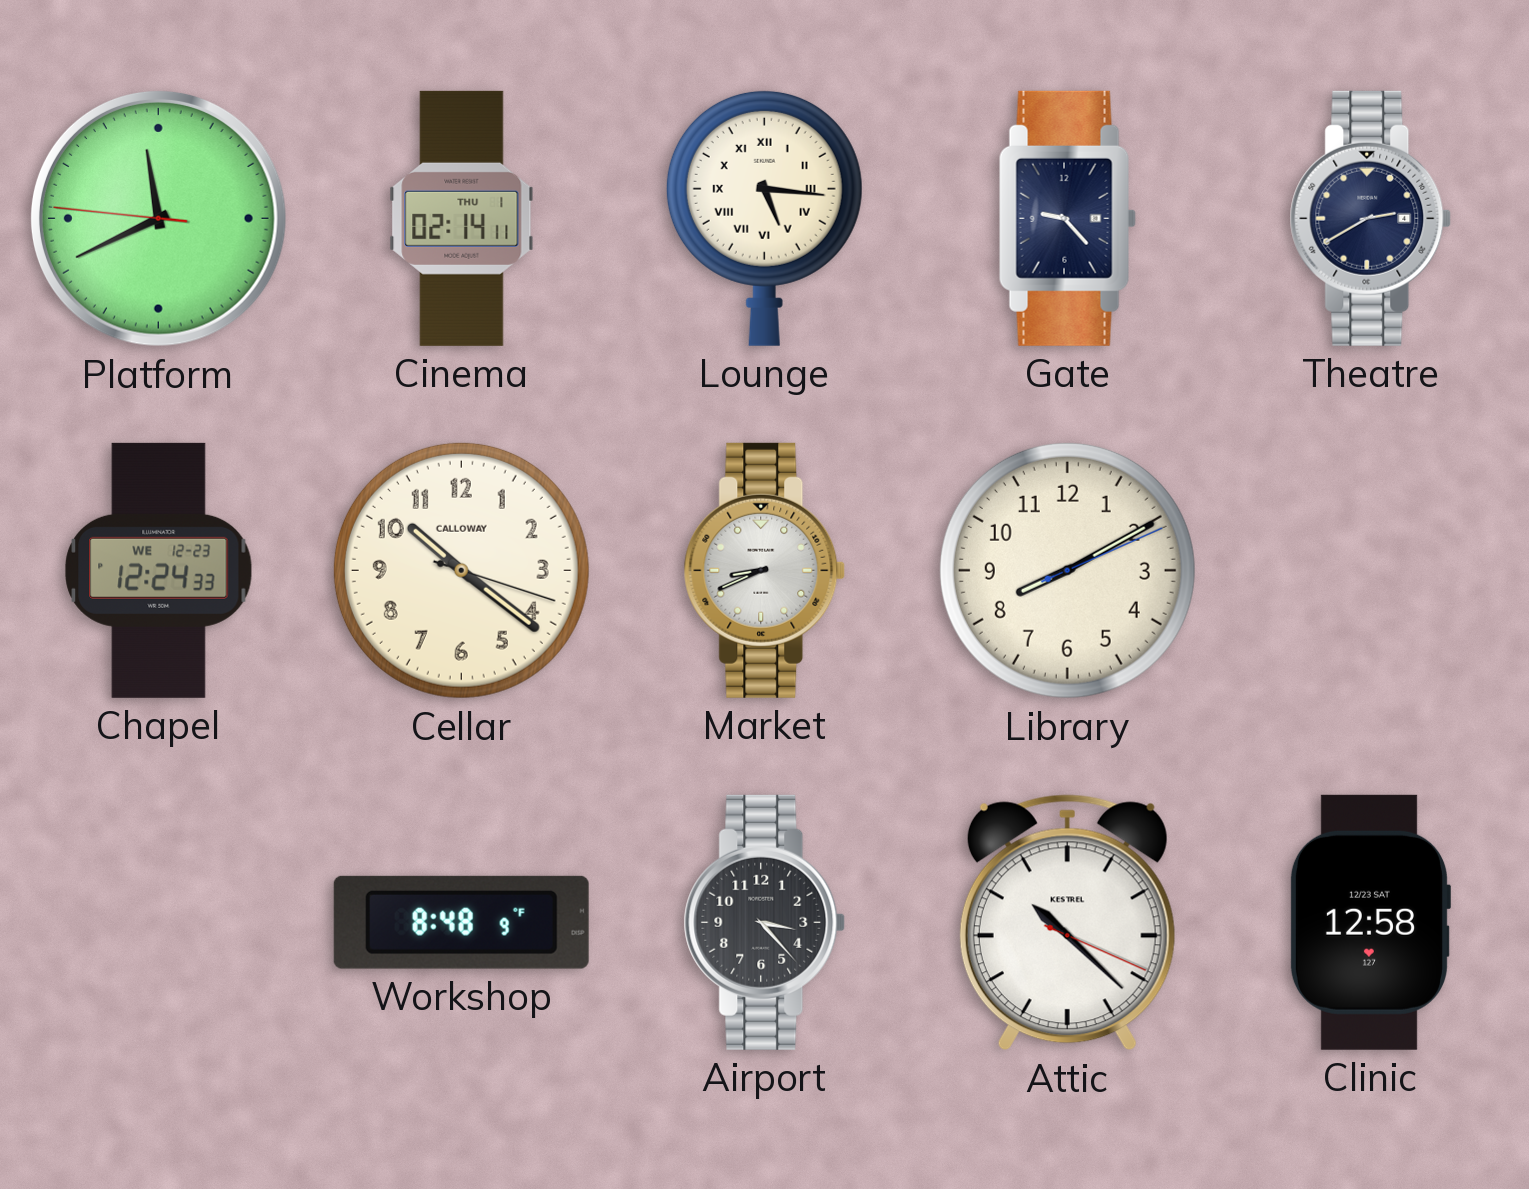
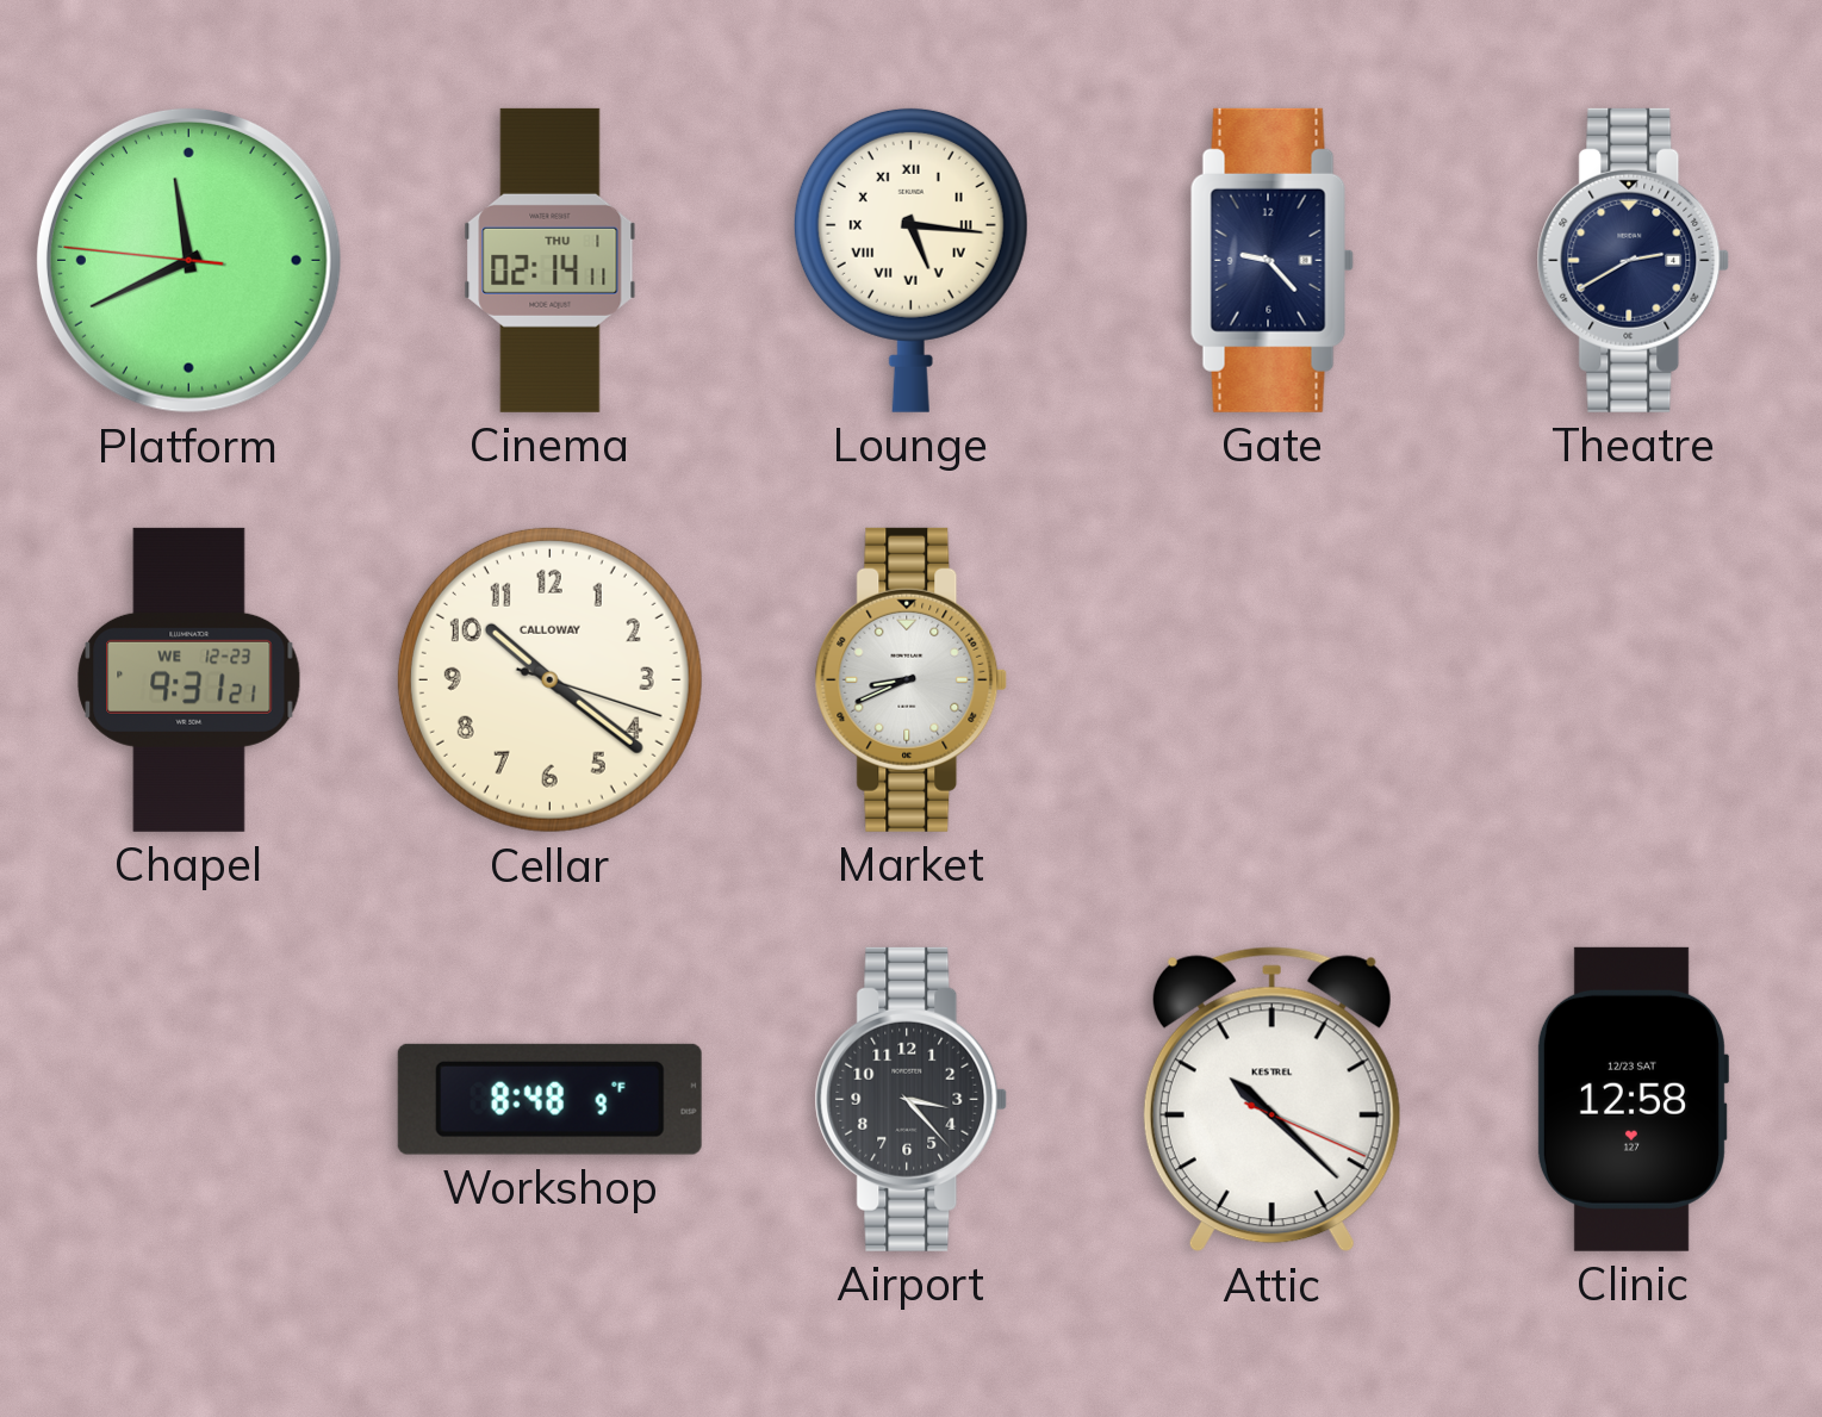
Chapel: 12:24 -> 9:31 (189, 679)
Library: 8:10 -> none (1067, 570)
